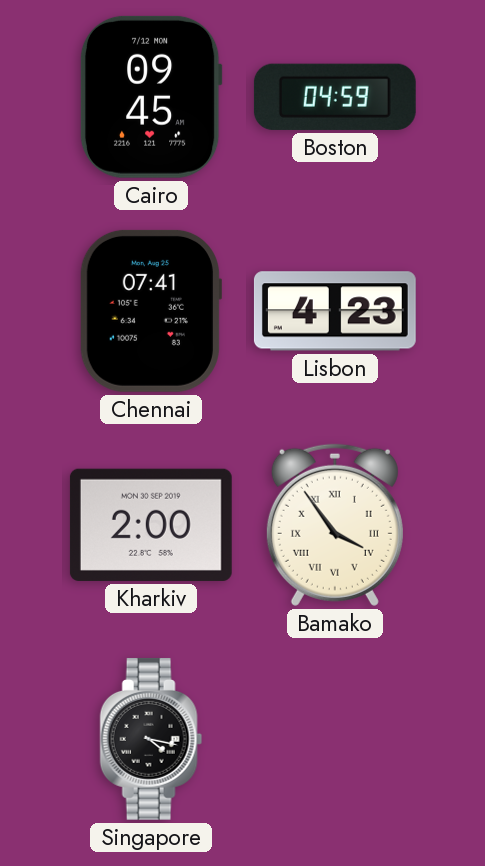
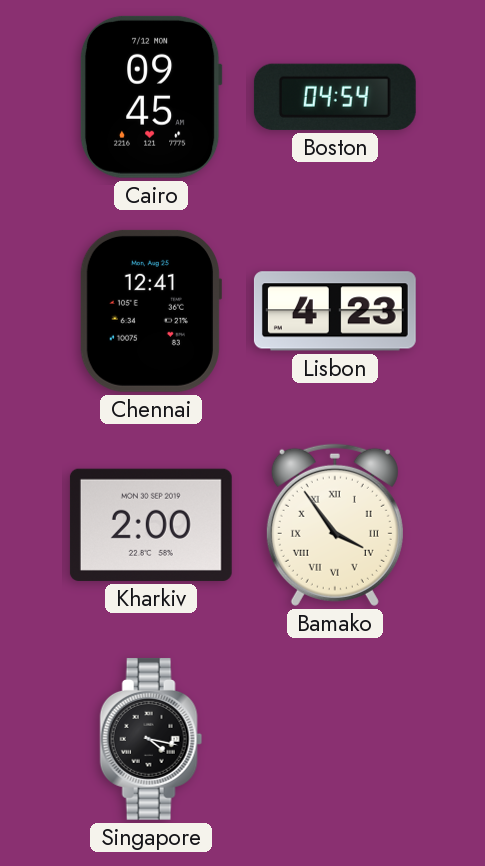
Boston: 04:59 -> 04:54 (335, 97)
Chennai: 07:41 -> 12:41 (150, 311)
